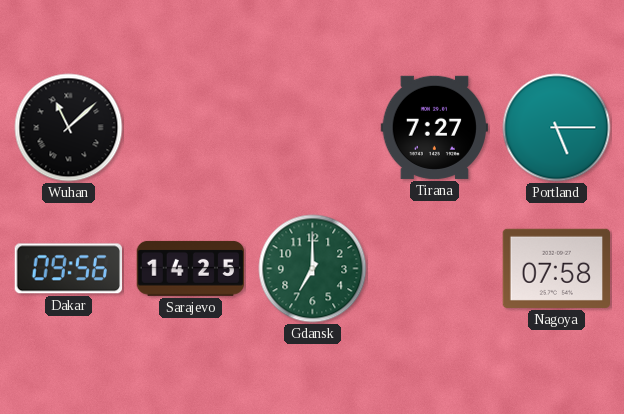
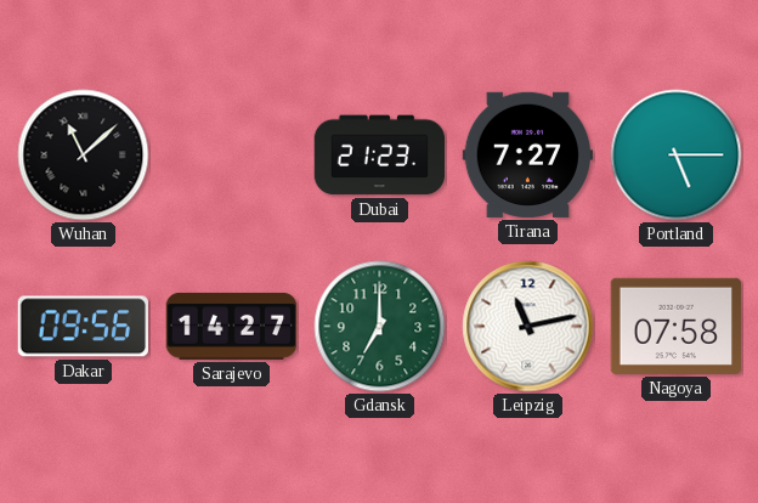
Dubai: none -> 21:23 (380, 156)
Sarajevo: 14:25 -> 14:27 (232, 326)
Leipzig: none -> 11:13 (528, 327)
